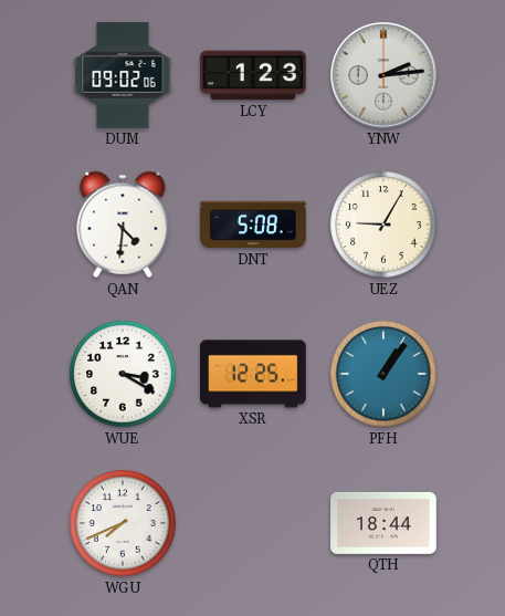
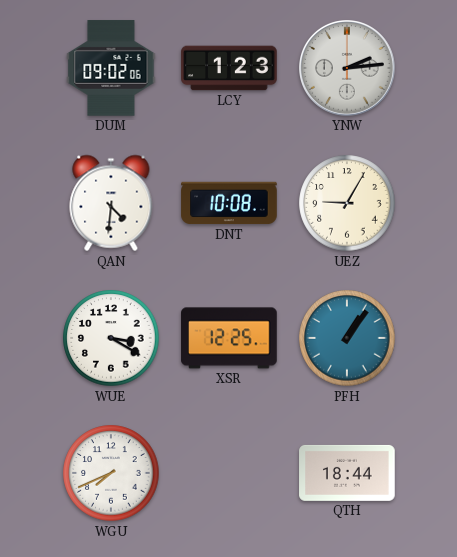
DNT: 5:08 -> 10:08 (229, 203)
